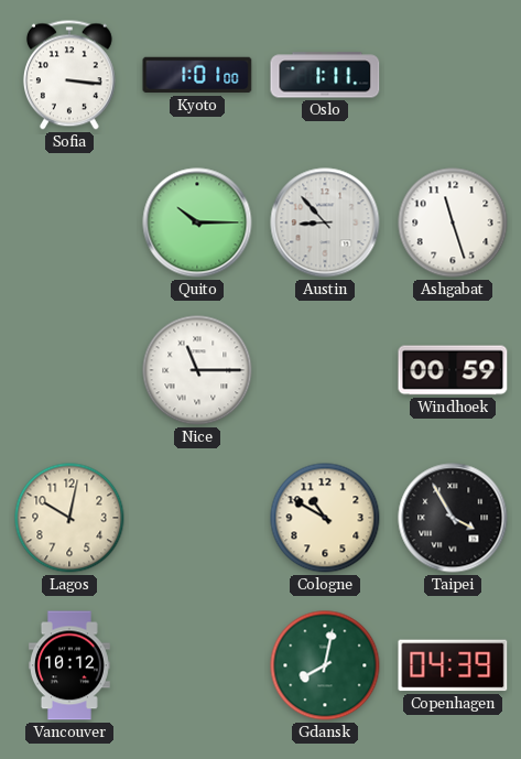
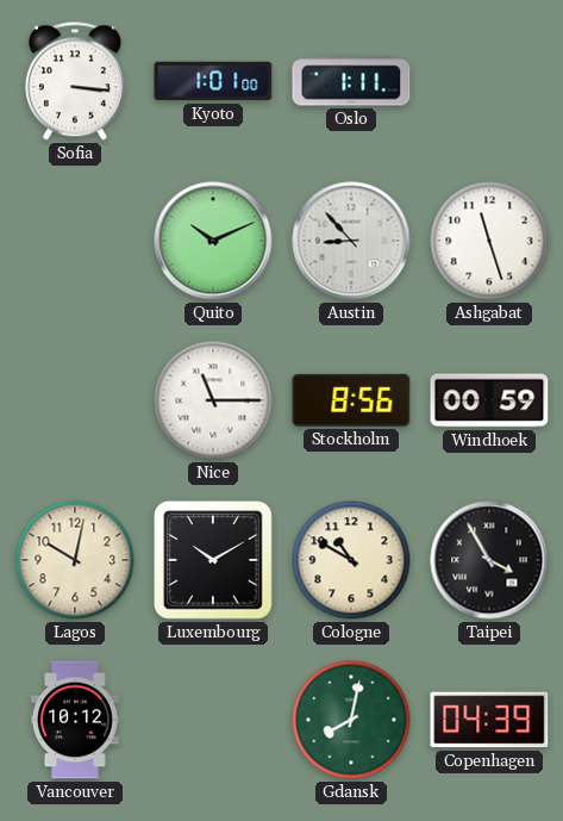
Quito: 10:15 -> 10:11 (213, 241)
Stockholm: none -> 8:56 (351, 400)
Luxembourg: none -> 10:10 (213, 560)
